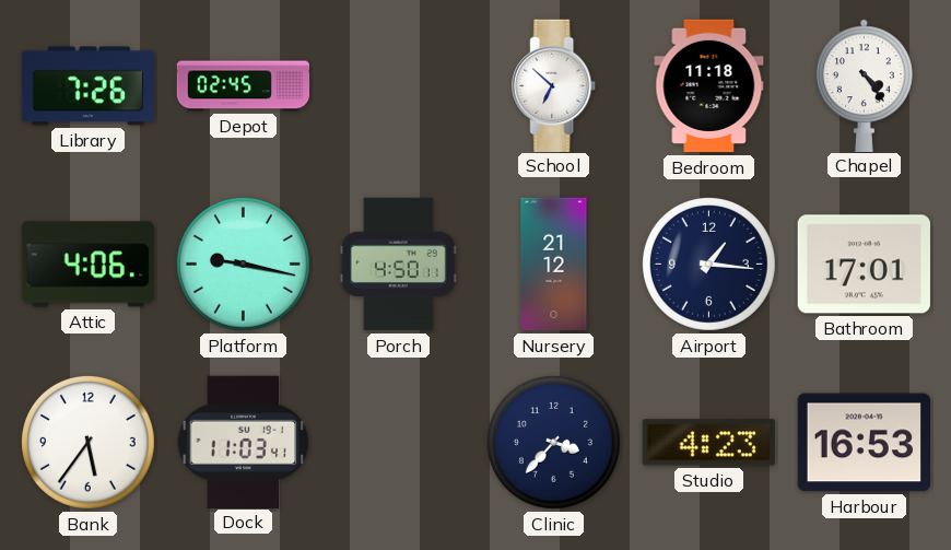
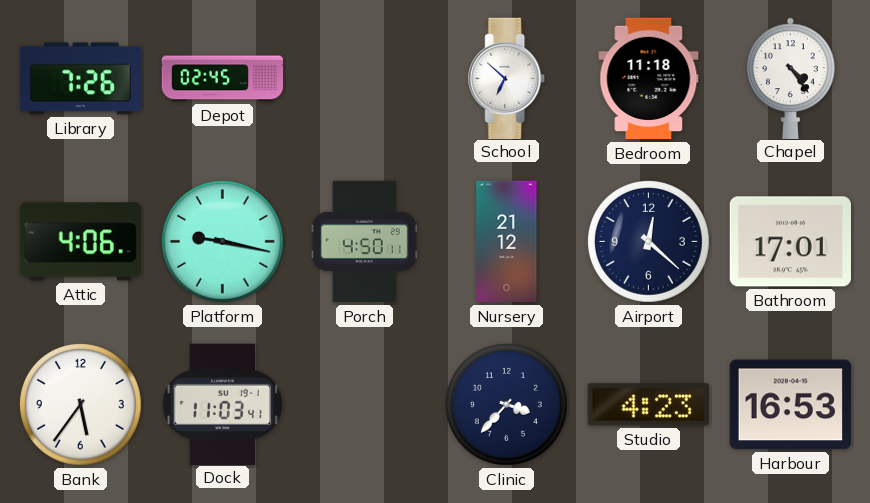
Airport: 1:16 -> 12:22 (648, 241)
